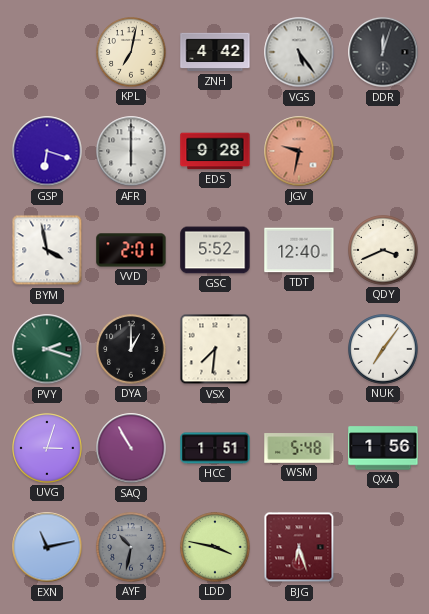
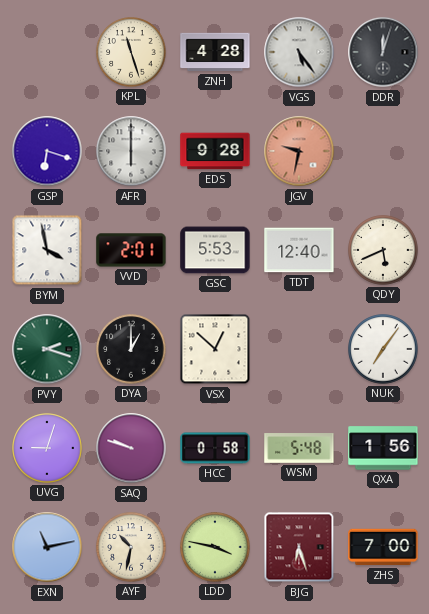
KPL: 7:02 -> 11:27 (131, 52)
ZNH: 4:42 -> 4:28 (215, 52)
GSC: 5:52 -> 5:53 (215, 250)
QDY: 3:41 -> 5:41 (383, 250)
VSX: 7:31 -> 12:52 (215, 349)
UVG: 3:03 -> 9:03 (47, 448)
SAQ: 10:55 -> 9:48 (131, 448)
HCC: 1:51 -> 0:58 (215, 448)
AYF dial: grey -> cream (131, 547)
ZHS: none -> 7:00 (383, 547)
